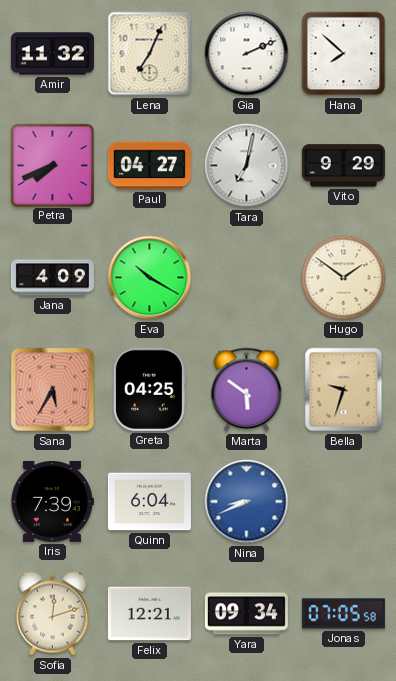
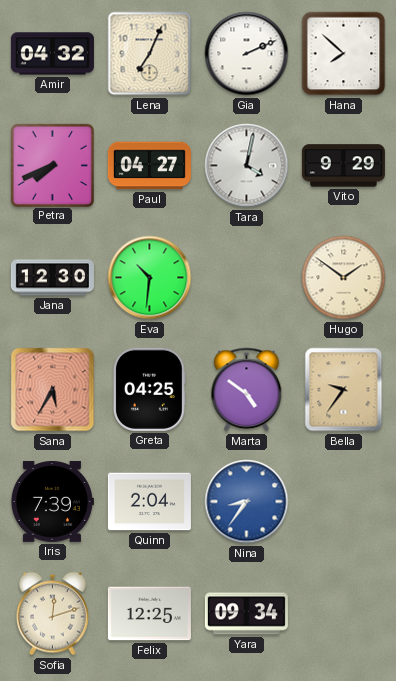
Amir: 11:32 -> 04:32 (52, 54)
Tara: 7:02 -> 4:02 (247, 166)
Jana: 4:09 -> 12:30 (52, 278)
Eva: 10:20 -> 10:31 (150, 278)
Marta: 5:51 -> 4:51 (247, 390)
Bella: 9:33 -> 9:36 (344, 390)
Quinn: 6:04 -> 2:04 (149, 502)
Nina: 8:41 -> 8:36 (247, 502)
Felix: 12:21 -> 12:25 (149, 614)
Jonas: 07:05 -> none (343, 614)
